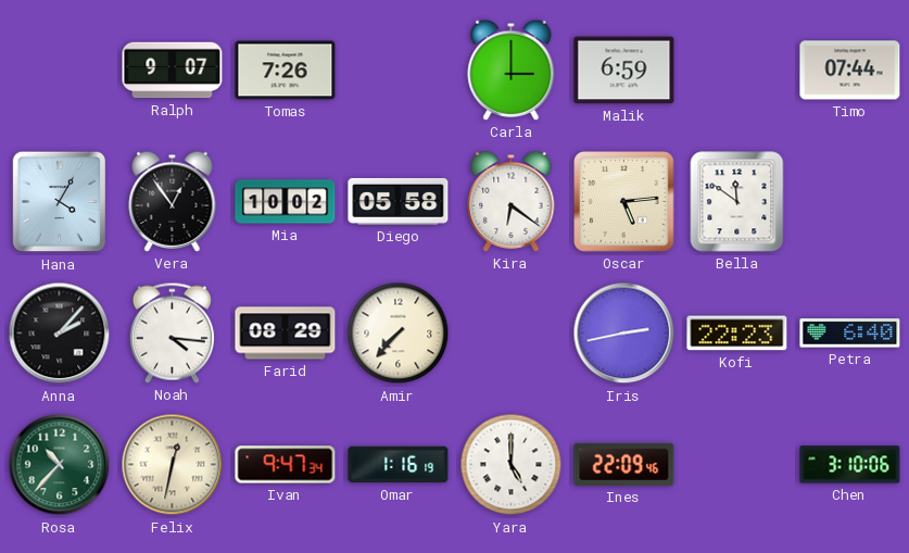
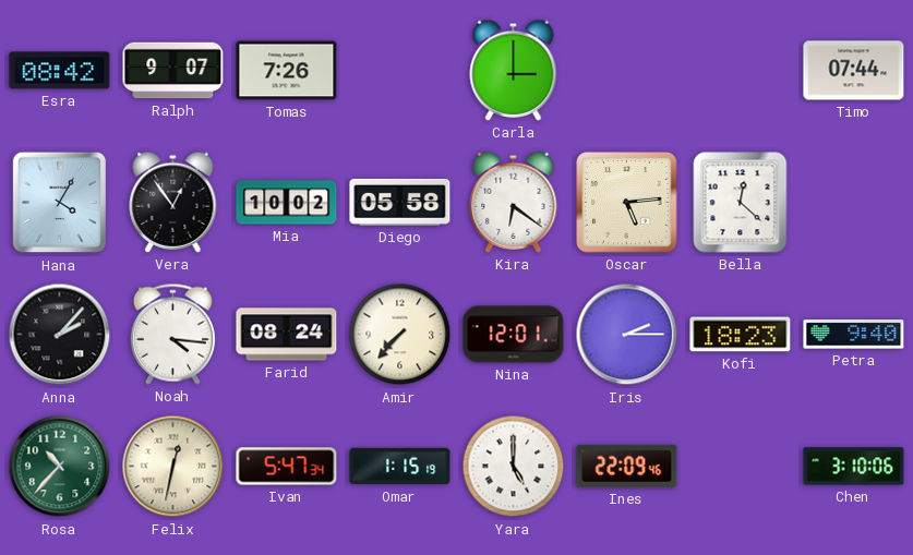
Esra: none -> 08:42 (60, 71)
Malik: 6:59 -> none (624, 71)
Bella: 11:51 -> 12:22 (741, 203)
Farid: 08:29 -> 08:24 (287, 335)
Nina: none -> 12:01 (514, 335)
Iris: 2:43 -> 2:15 (627, 335)
Kofi: 22:23 -> 18:23 (741, 335)
Petra: 6:40 -> 9:40 (854, 335)
Ivan: 9:47 -> 5:47 (287, 467)
Omar: 1:16 -> 1:15 (400, 467)
